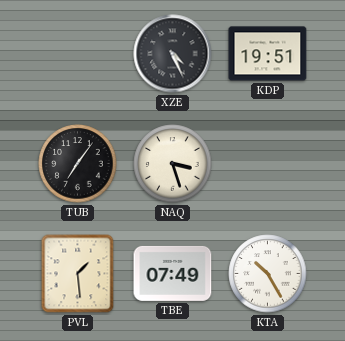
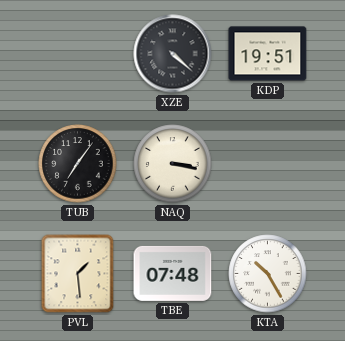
XZE: 4:26 -> 4:22 (173, 54)
NAQ: 3:27 -> 3:17 (173, 164)
TBE: 07:49 -> 07:48 (173, 273)
